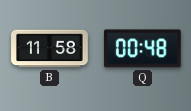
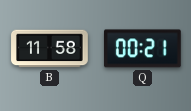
Q: 00:48 -> 00:21 (142, 49)
